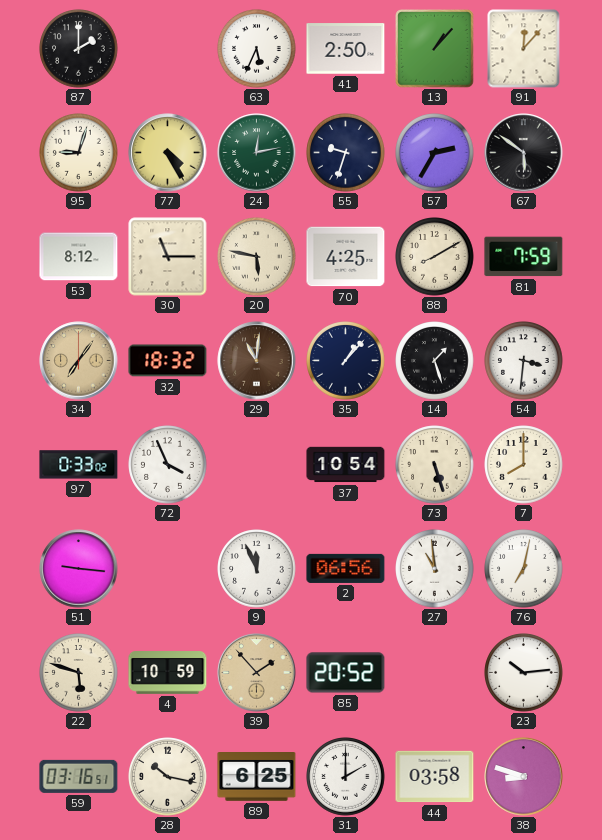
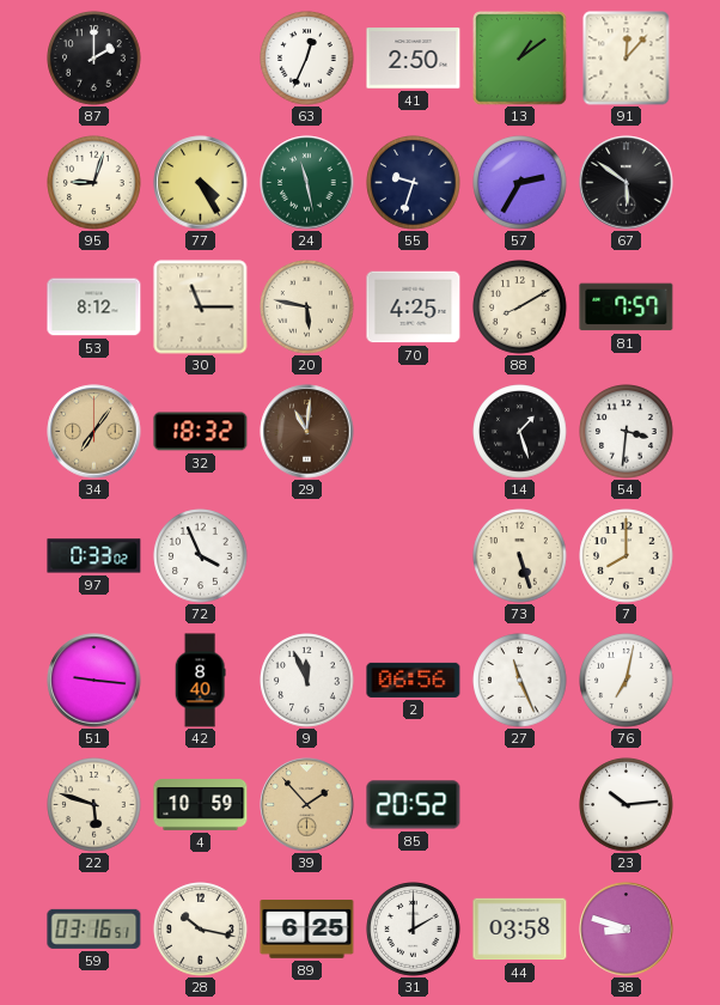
63: 5:34 -> 12:34 (307, 59)
13: 1:07 -> 1:09 (520, 59)
24: 12:13 -> 11:28 (307, 183)
81: 7:59 -> 7:57 (627, 307)
35: 1:07 -> none (346, 361)
37: 10:54 -> none (346, 465)
42: none -> 8:40 (200, 681)
27: 10:59 -> 11:26 (520, 681)
